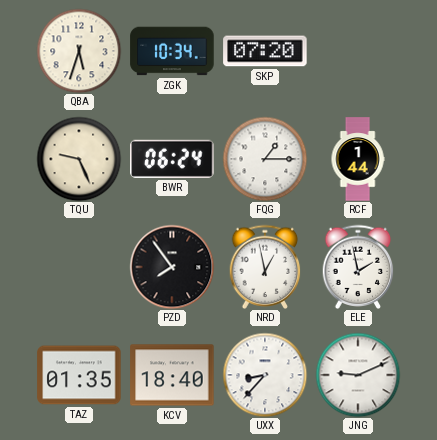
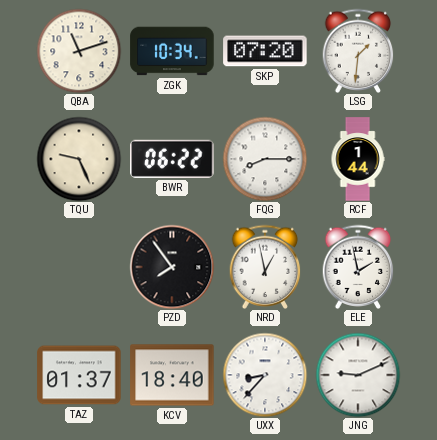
QBA: 5:33 -> 11:12 (79, 51)
LSG: none -> 1:31 (358, 50)
BWR: 06:24 -> 06:22 (172, 159)
FQG: 1:15 -> 8:15 (265, 159)
TAZ: 01:35 -> 01:37 (79, 375)
